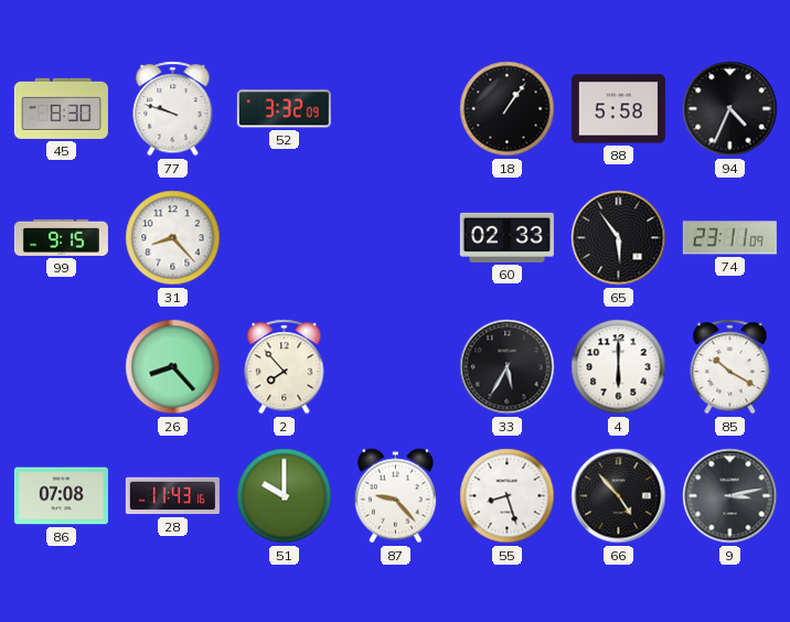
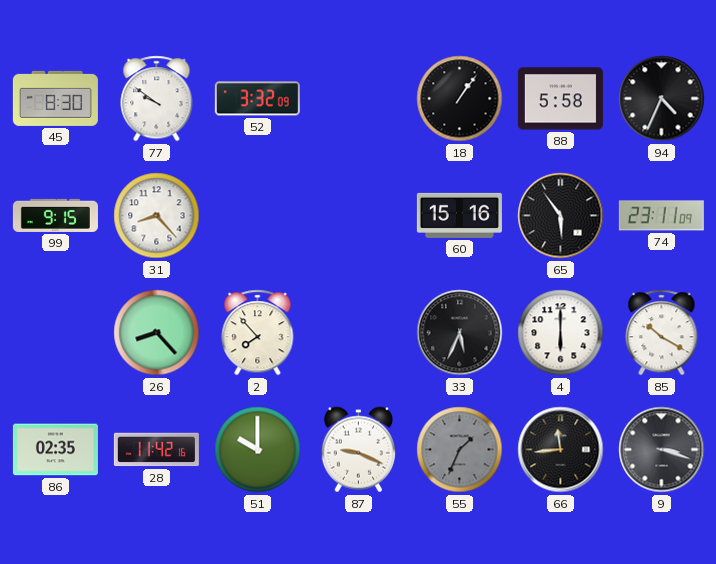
77: 9:48 -> 9:51 (157, 99)
60: 02:33 -> 15:16 (459, 215)
33: 5:35 -> 5:34 (460, 333)
86: 07:08 -> 02:35 (55, 450)
28: 11:43 -> 11:42 (156, 450)
87: 9:23 -> 9:19 (358, 450)
55: 8:27 -> 1:34 (460, 450)
55 dial: white -> grey (460, 450)
66: 4:53 -> 11:44 (561, 450)
9: 3:13 -> 3:18 (662, 450)
